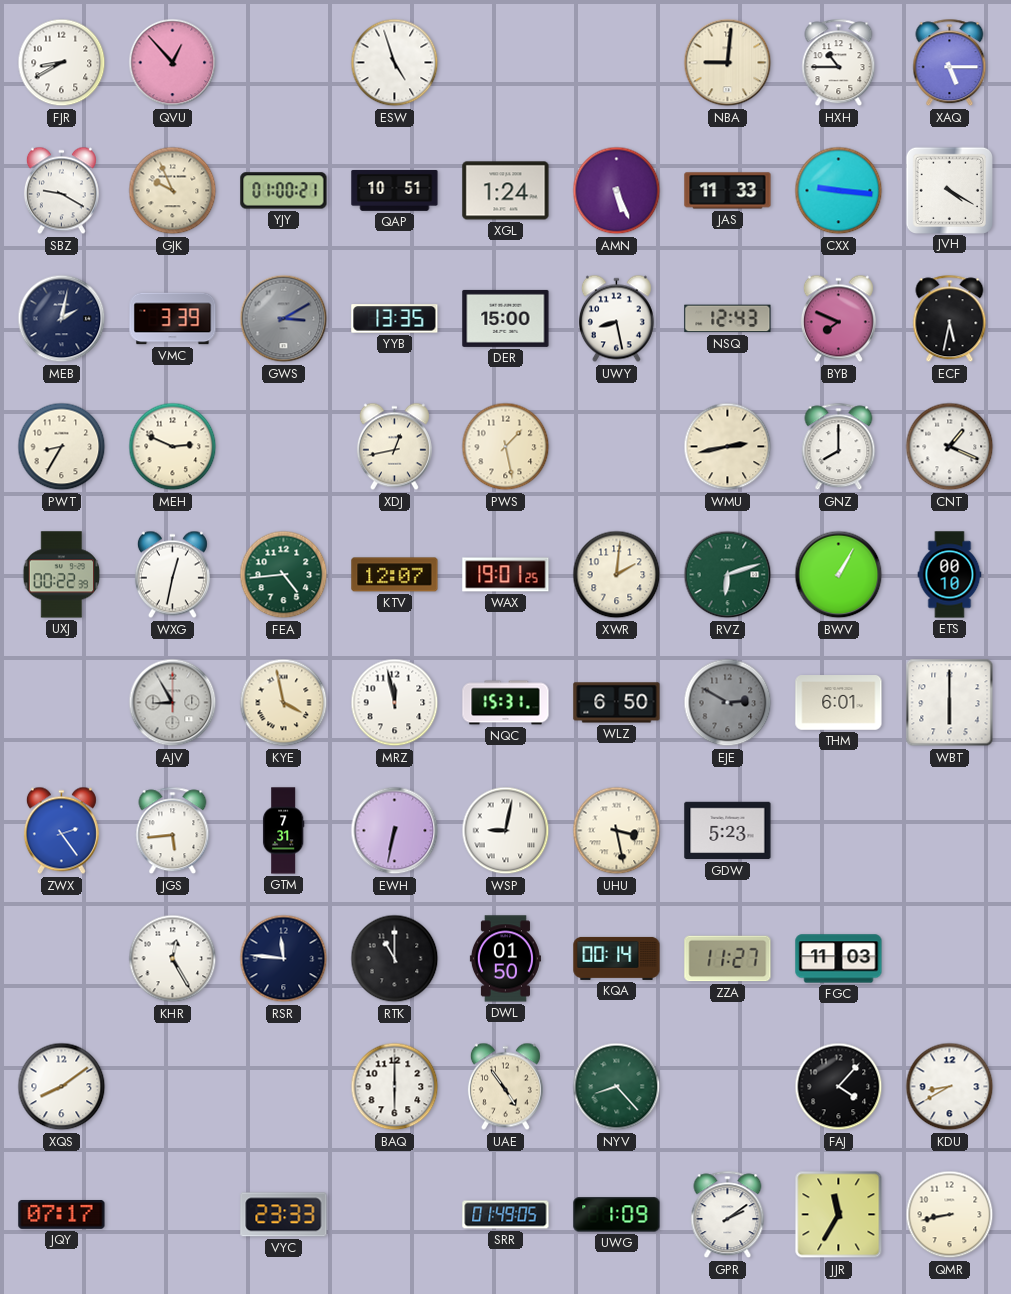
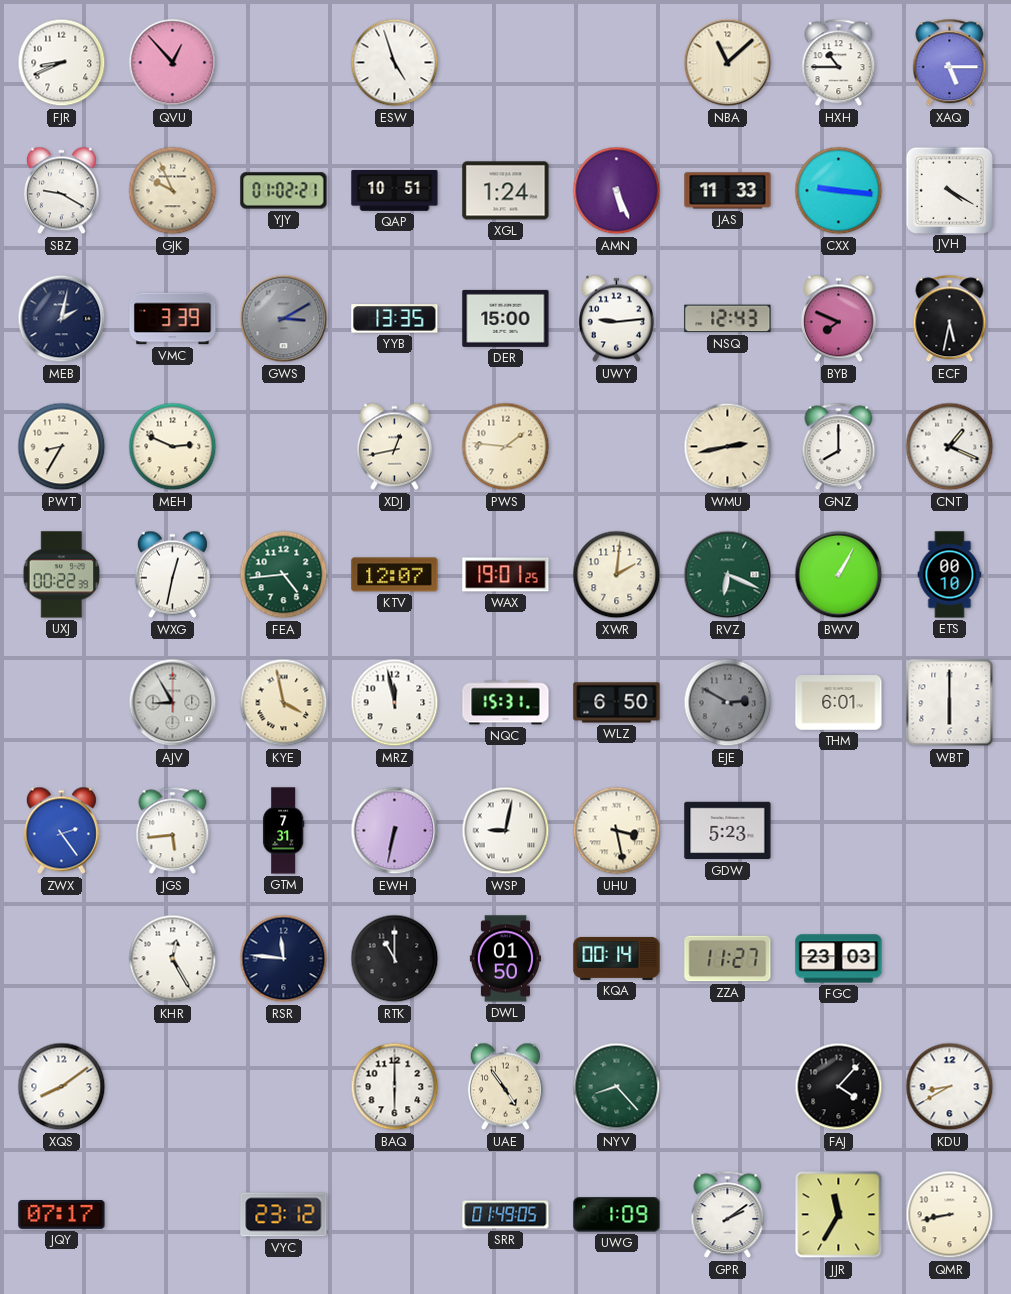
FJR: 8:40 -> 8:41 (62, 63)
NBA: 9:01 -> 11:08 (728, 63)
YJY: 01:00 -> 01:02 (284, 191)
UWY: 8:28 -> 9:14 (616, 319)
PWS: 1:28 -> 1:46 (506, 447)
RVZ: 6:12 -> 6:19 (728, 575)
FGC: 11:03 -> 23:03 (839, 959)
VYC: 23:33 -> 23:12 (284, 1215)
